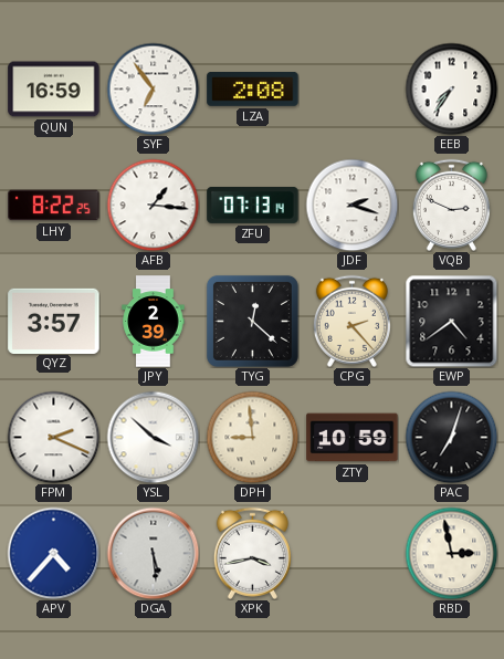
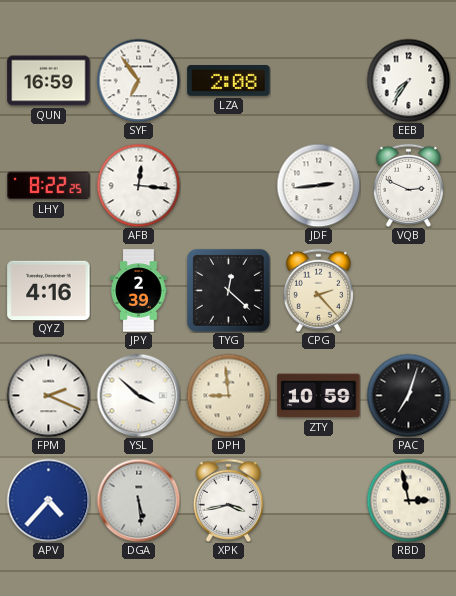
AFB: 1:16 -> 12:16 (138, 185)
ZFU: 07:13 -> none (253, 205)
JDF: 2:18 -> 2:44 (318, 185)
QYZ: 3:57 -> 4:16 (49, 290)
EWP: 4:39 -> none (451, 321)
